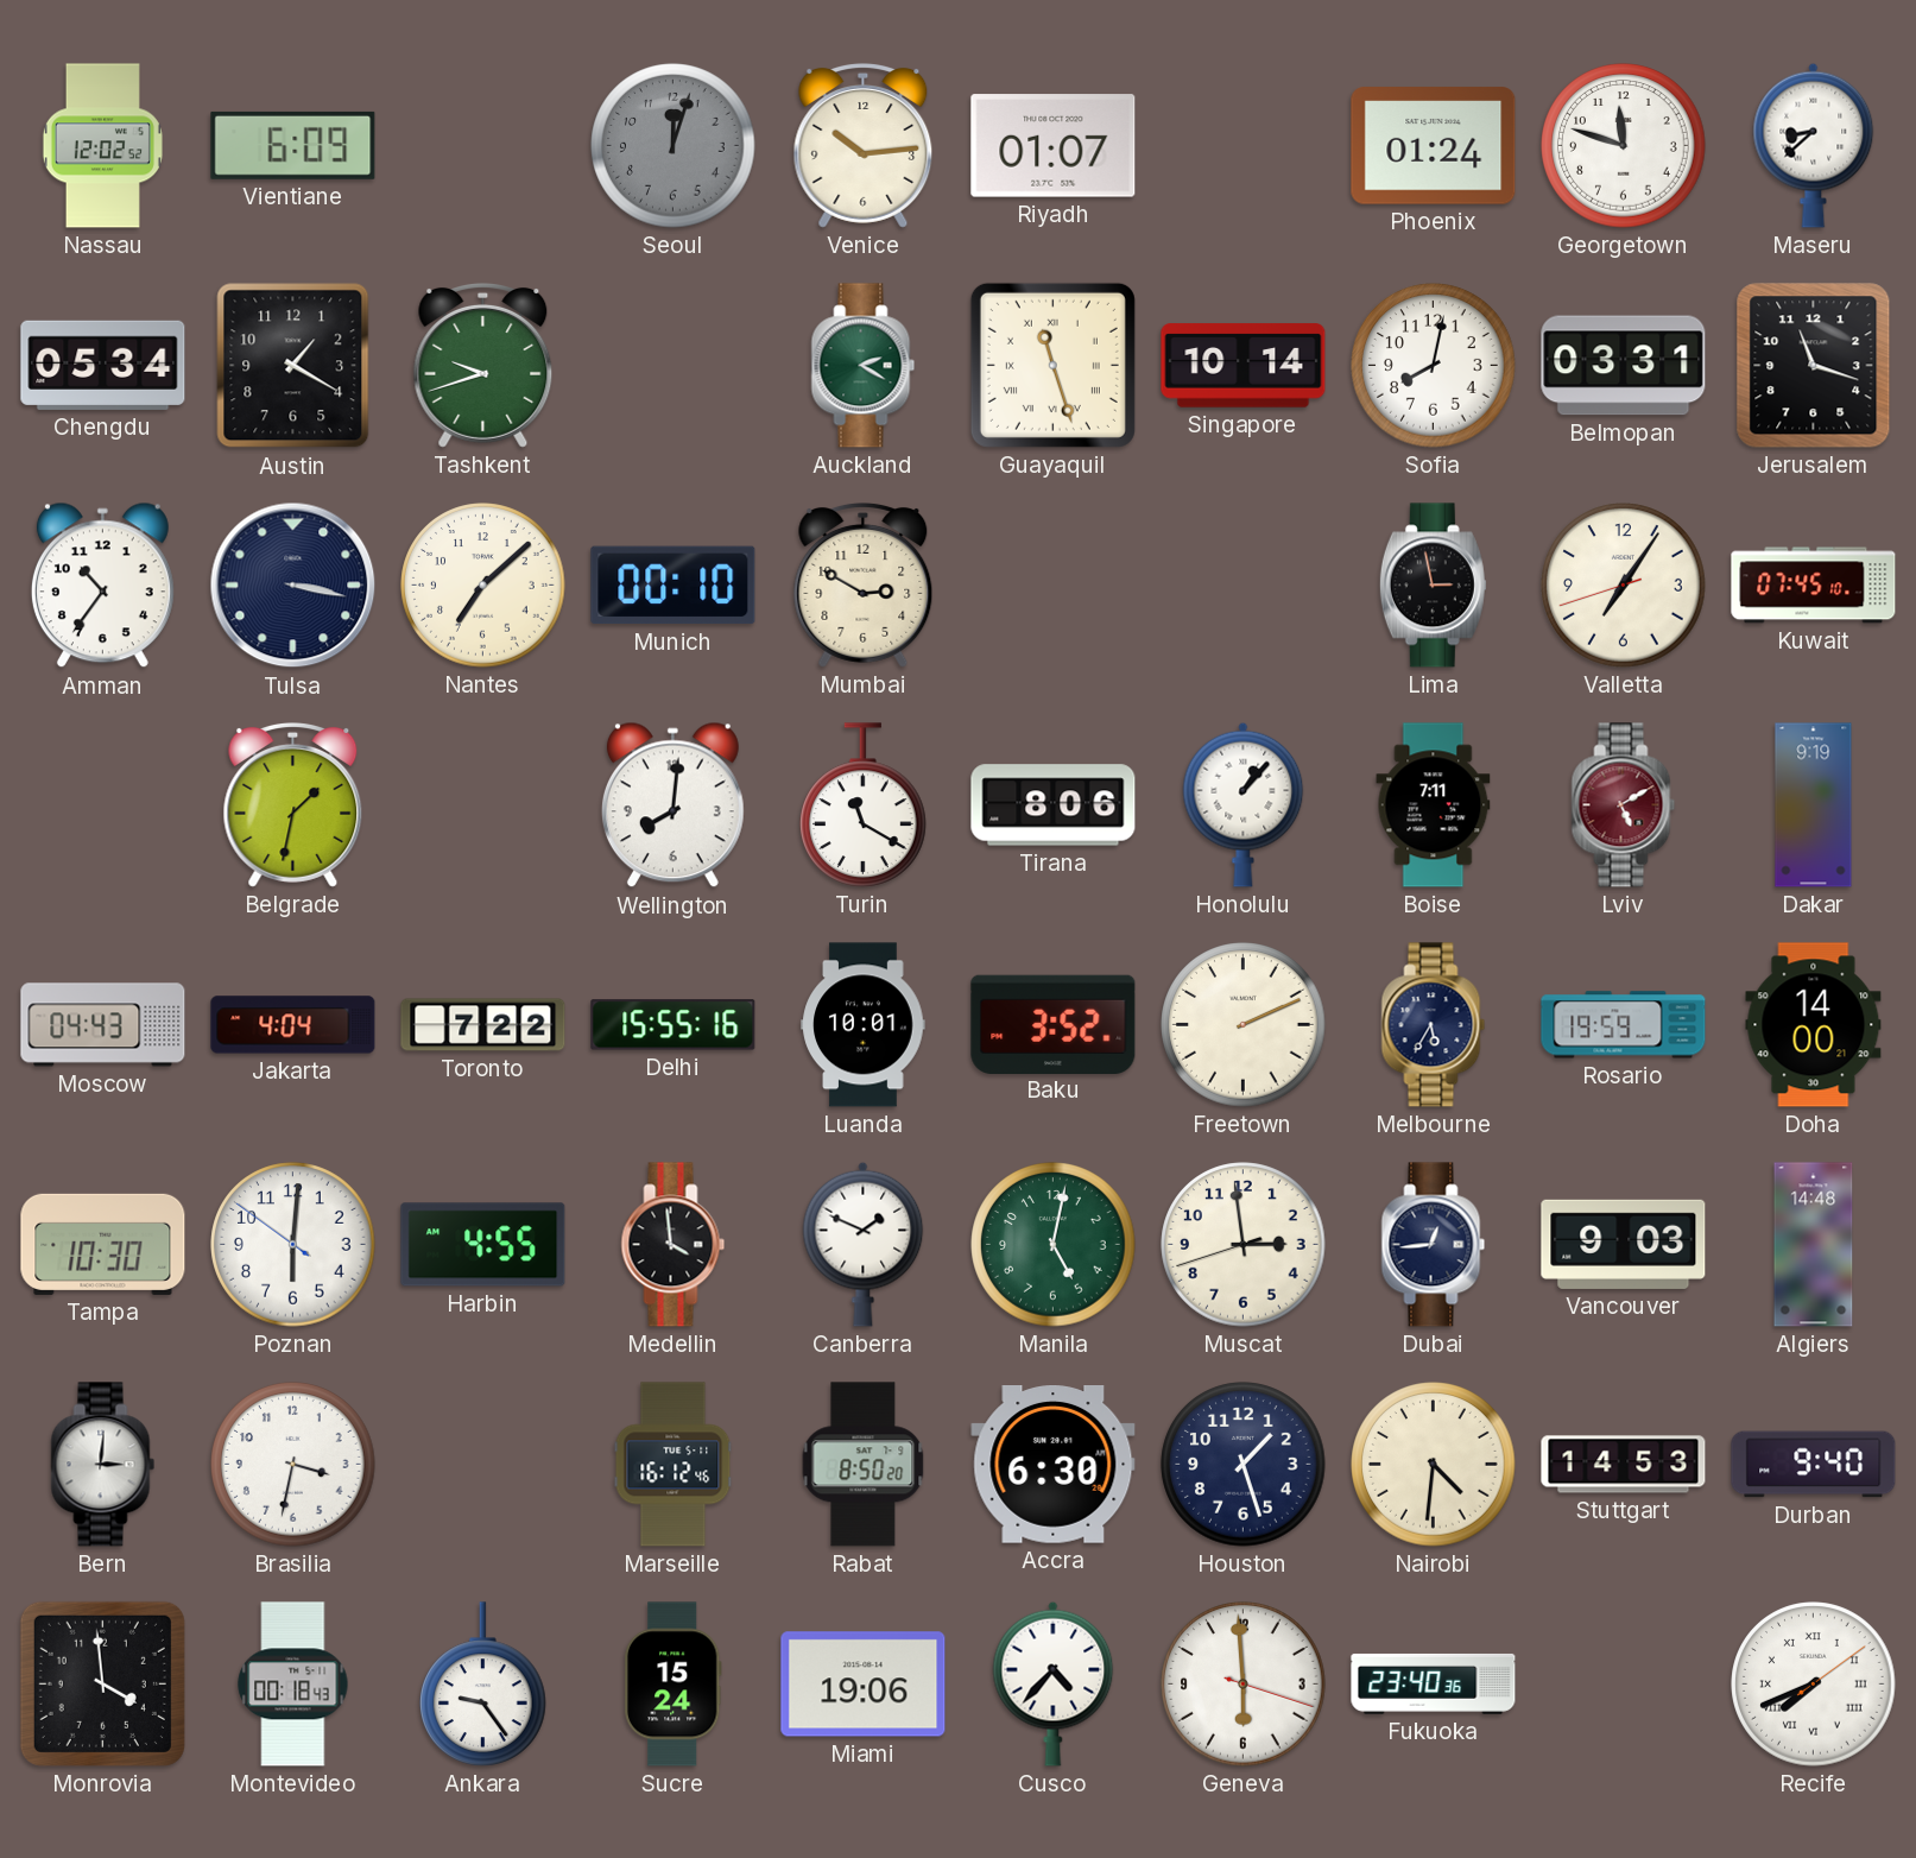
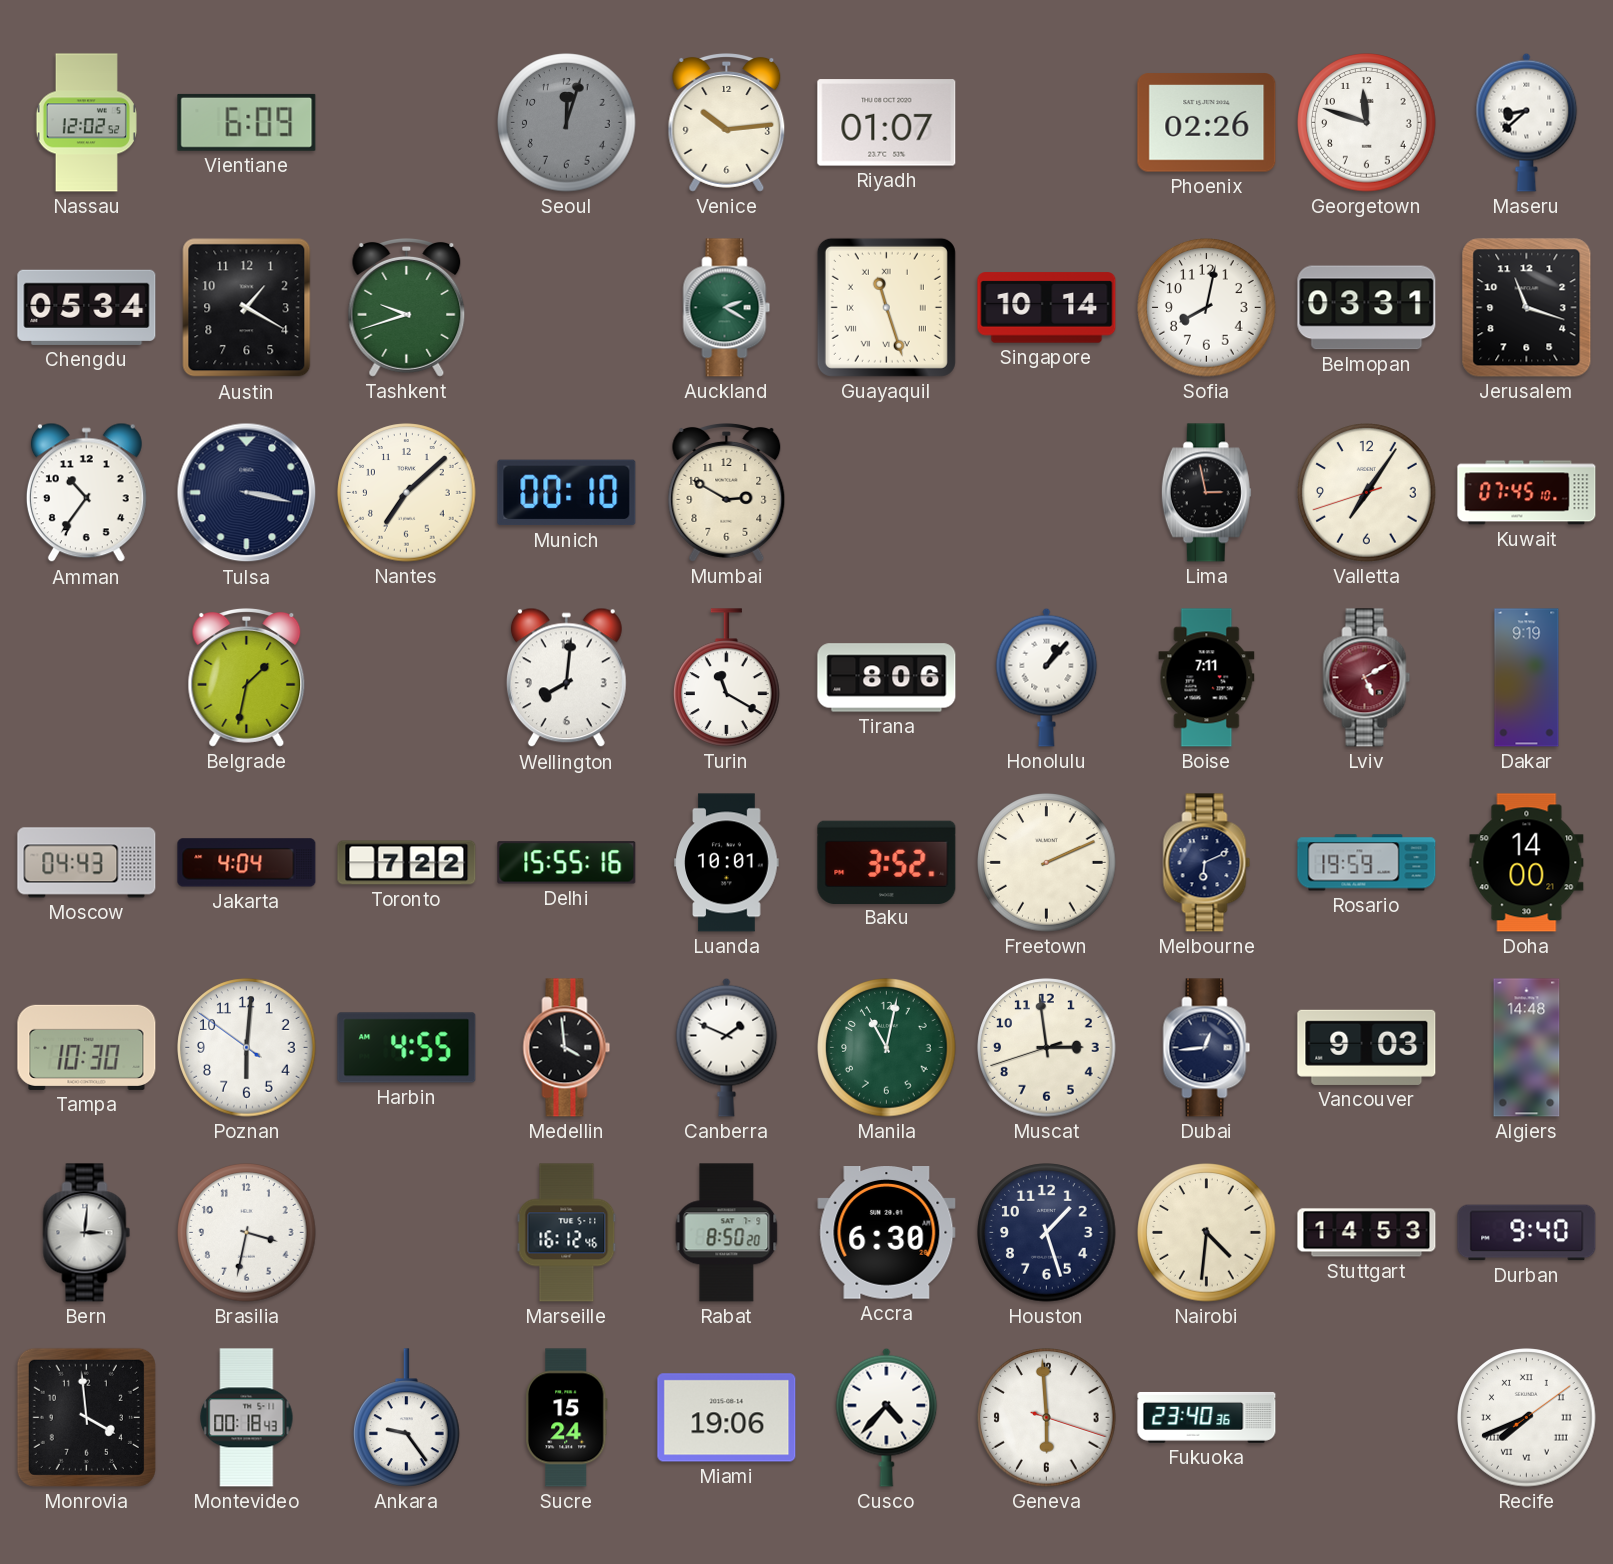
Phoenix: 01:24 -> 02:26 (1207, 123)
Melbourne: 5:35 -> 6:11 (1207, 863)
Manila: 5:02 -> 11:02 (887, 1048)
